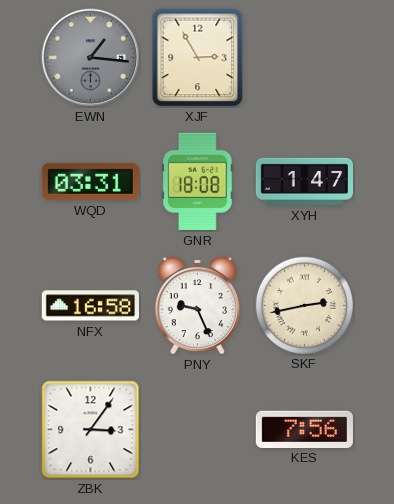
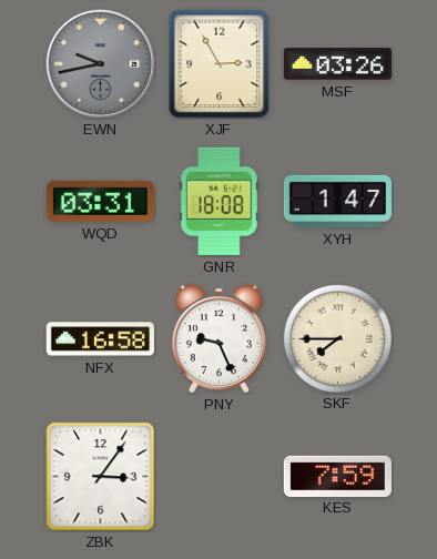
EWN: 1:16 -> 9:43 (101, 64)
MSF: none -> 03:26 (337, 64)
SKF: 2:43 -> 7:45 (337, 338)
KES: 7:56 -> 7:59 (337, 476)
